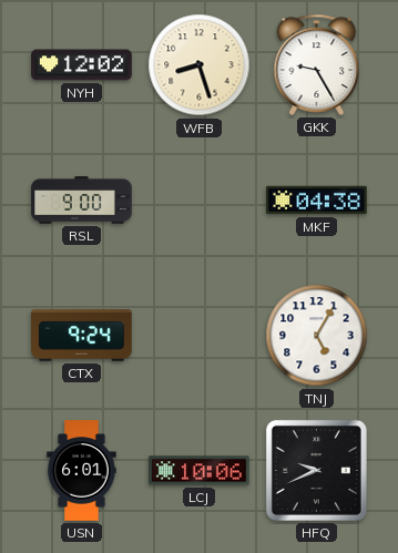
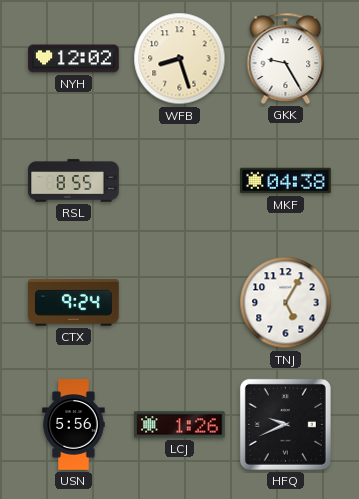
RSL: 9:00 -> 8:55 (74, 181)
USN: 6:01 -> 5:56 (74, 425)
LCJ: 10:06 -> 1:26 (180, 425)
